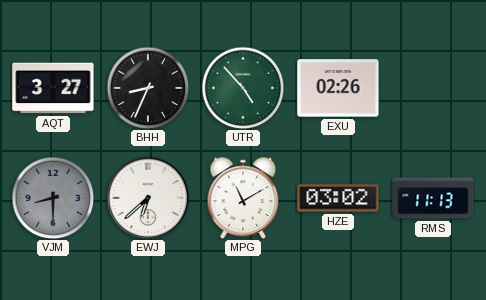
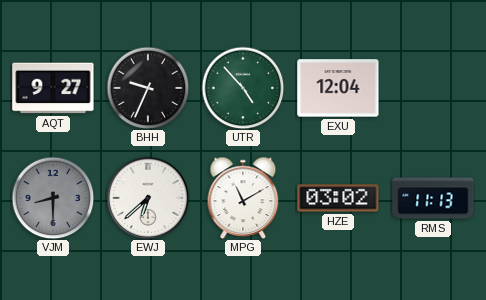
AQT: 3:27 -> 9:27 (53, 88)
BHH: 8:34 -> 9:34 (148, 88)
EXU: 02:26 -> 12:04 (338, 88)
